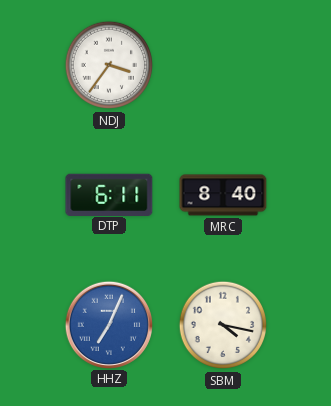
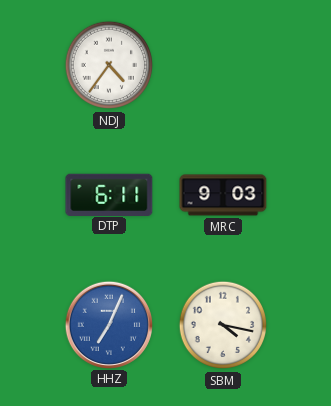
NDJ: 3:36 -> 4:36 (109, 65)
MRC: 8:40 -> 9:03 (223, 195)
